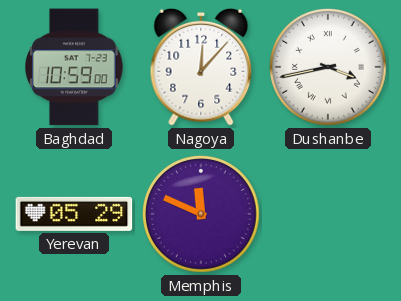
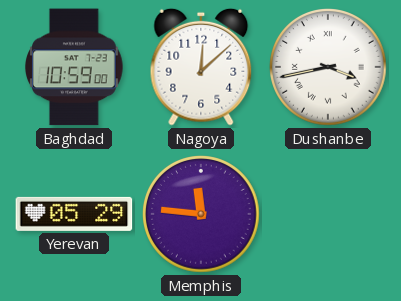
Nagoya: 12:07 -> 12:08 (201, 67)
Memphis: 11:49 -> 11:46 (202, 215)
